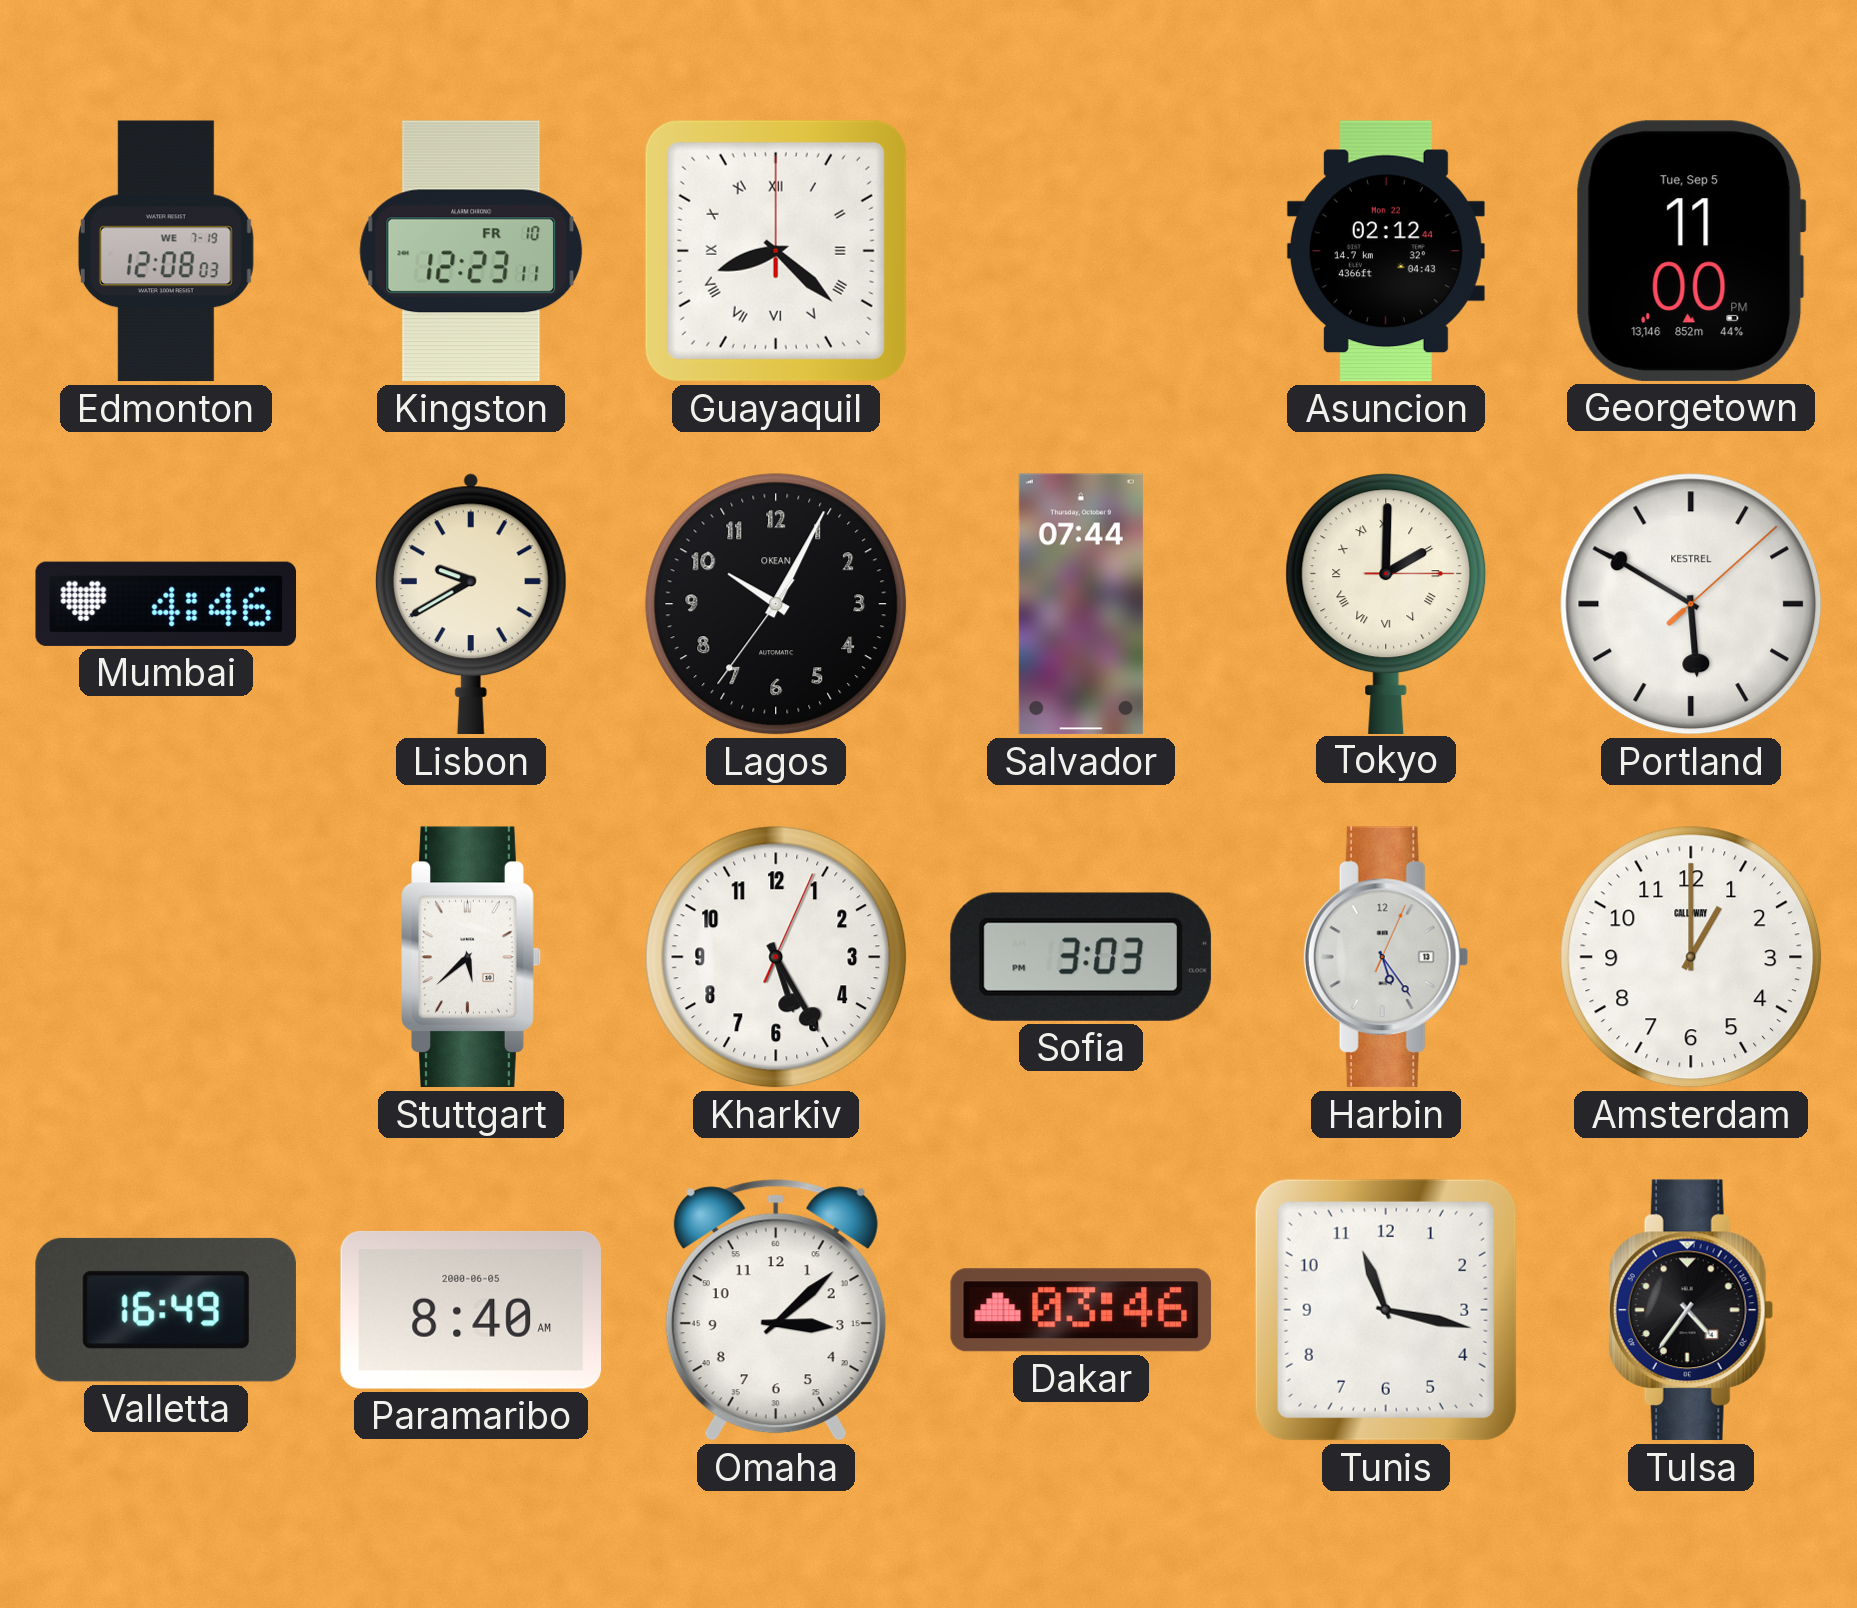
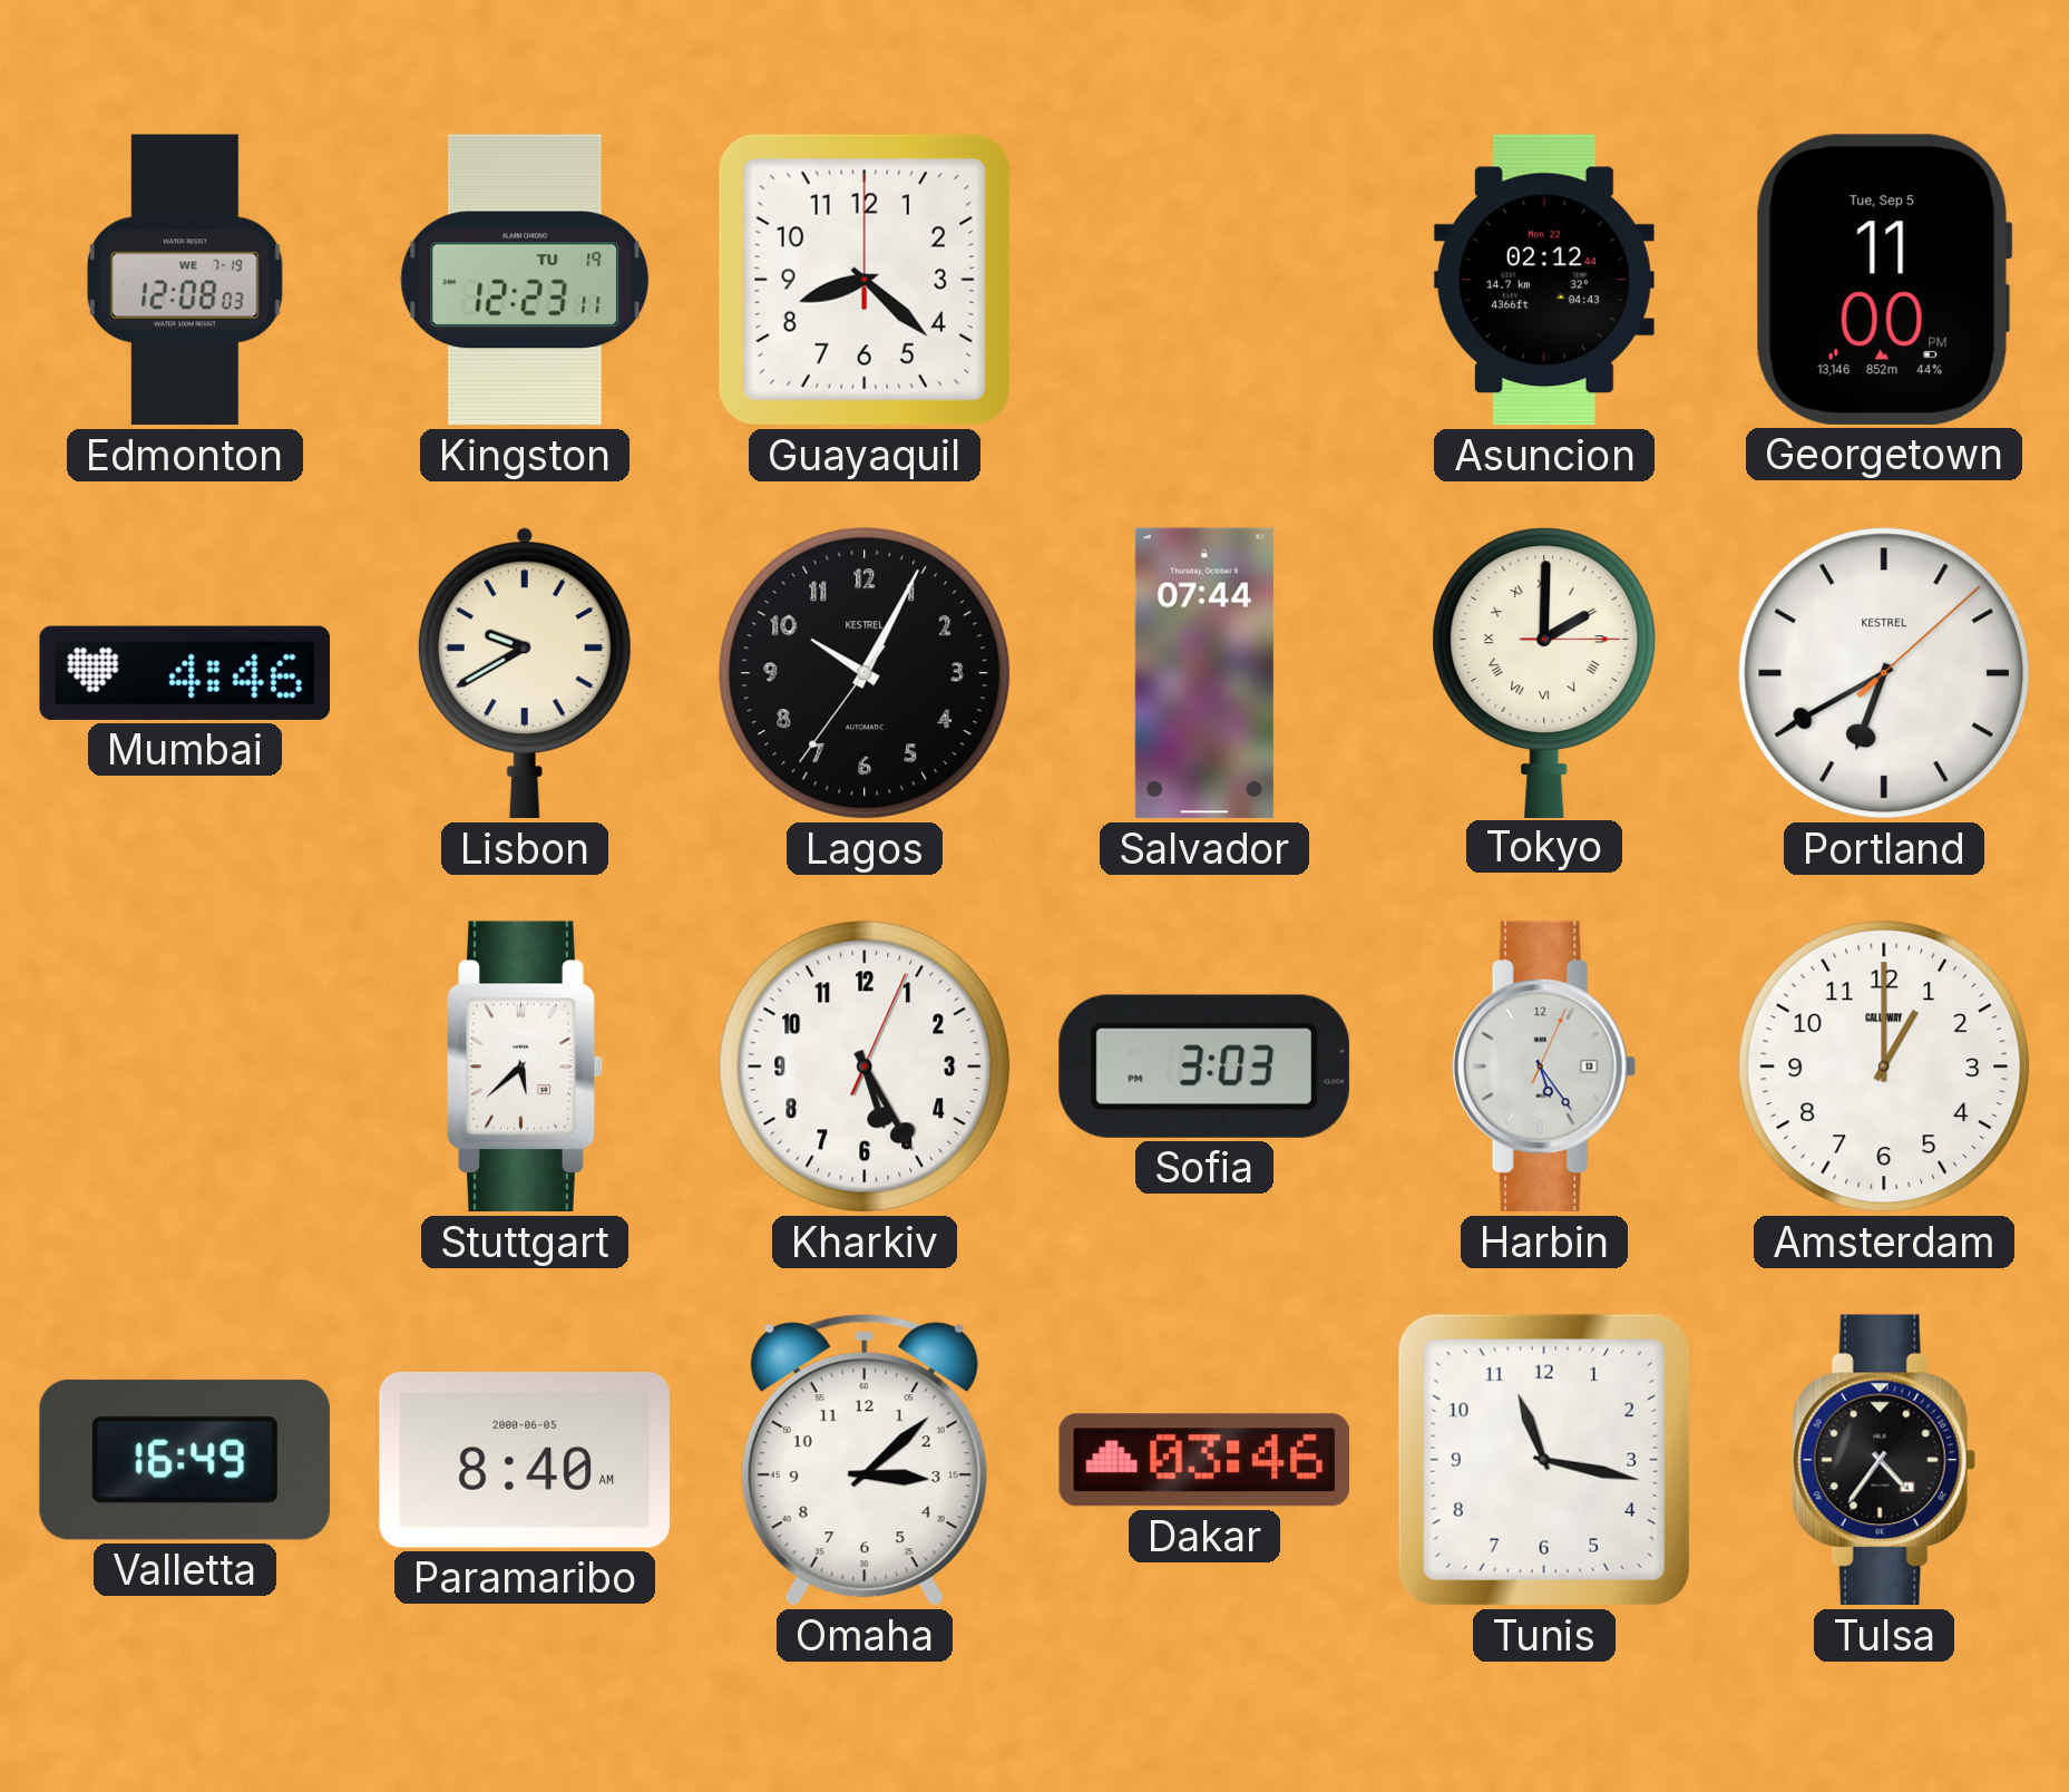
Kingston date: FR 10 -> TU 19 (525, 280)
Guayaquil numerals: Roman -> Arabic (865, 280)
Lagos brand: OKEAN -> KESTREL (865, 673)
Portland: 5:50 -> 6:40 (1884, 673)
